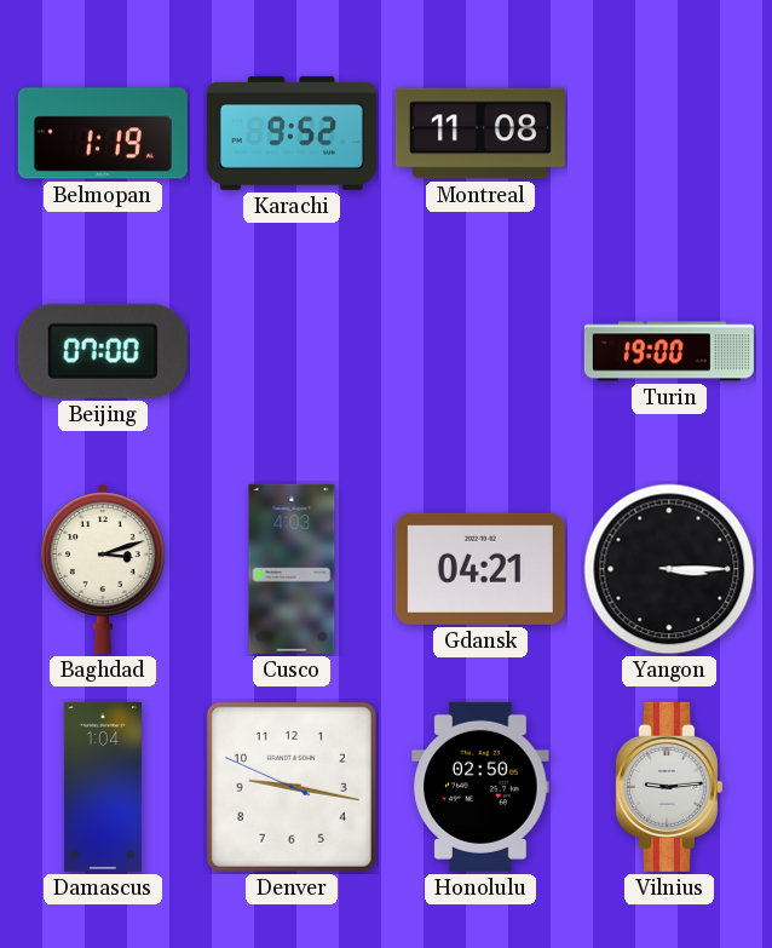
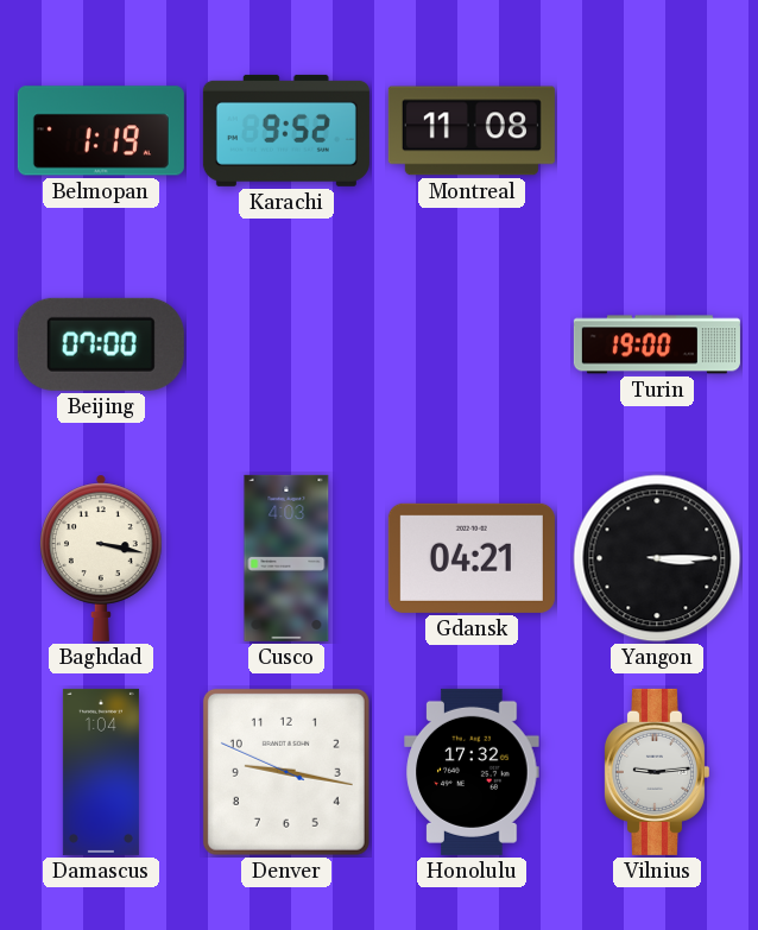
Baghdad: 3:12 -> 3:17 (101, 558)
Honolulu: 02:50 -> 17:32 (472, 772)
